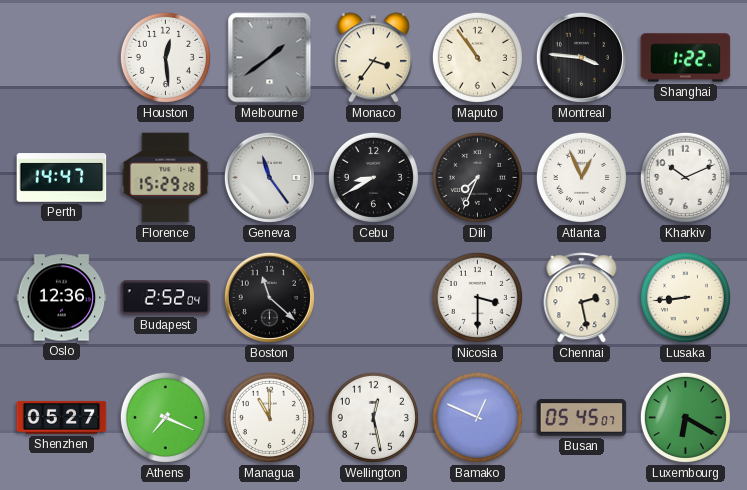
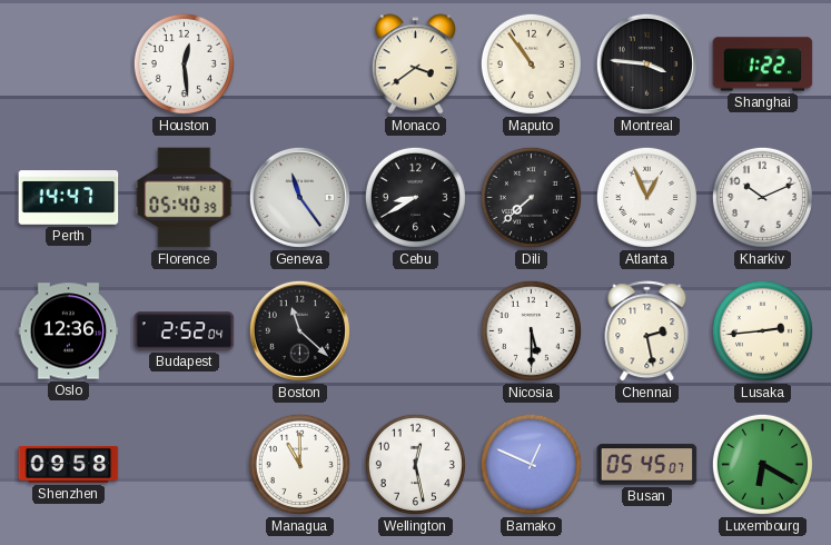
Melbourne: 1:39 -> none (270, 58)
Monaco: 3:36 -> 3:39 (415, 65)
Florence: 15:29 -> 05:40 (185, 198)
Dili: 7:34 -> 7:38 (531, 197)
Nicosia: 3:30 -> 5:30 (531, 330)
Lusaka: 8:44 -> 2:44 (762, 330)
Shenzhen: 05:27 -> 09:58 (69, 464)
Athens: 7:19 -> none (165, 417)
